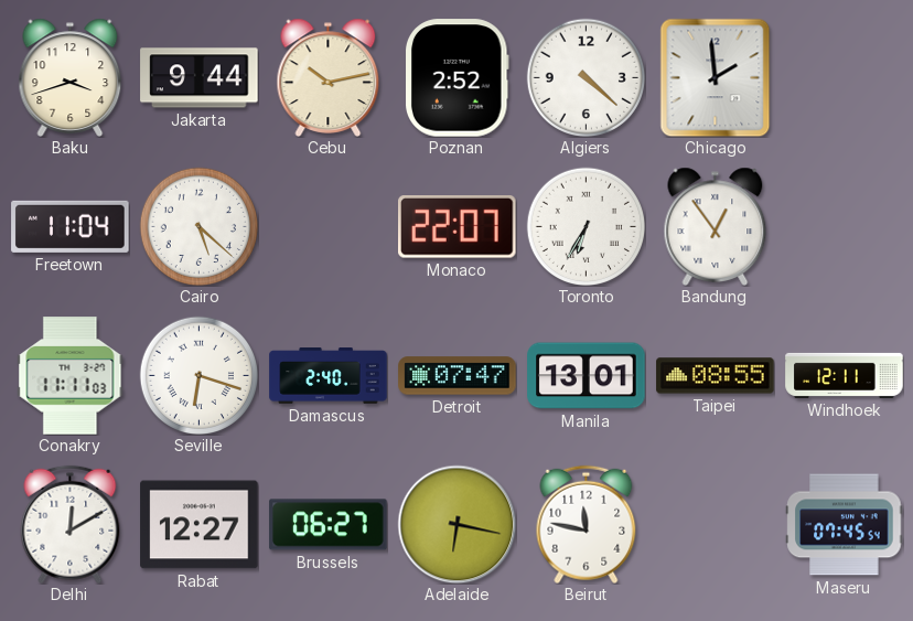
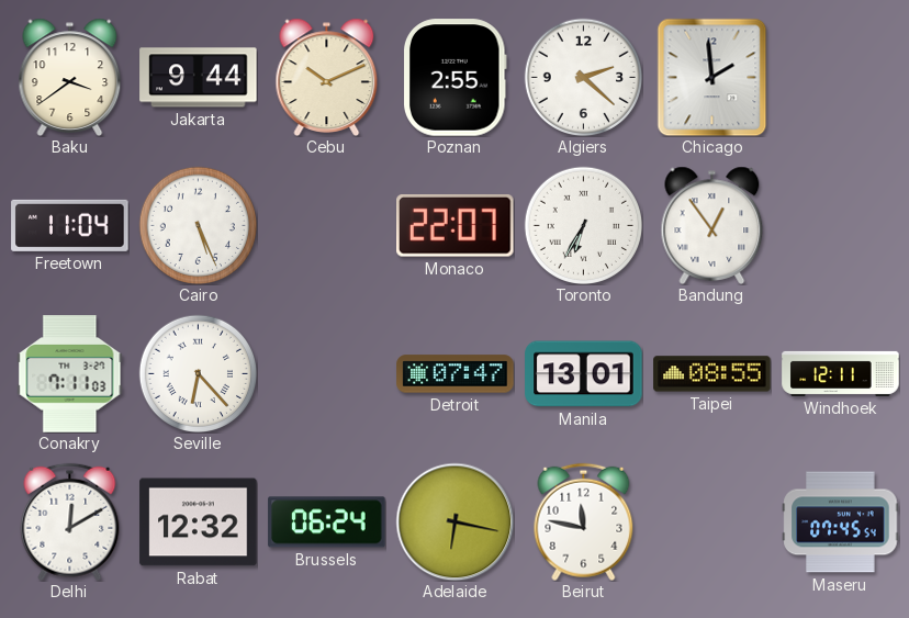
Baku: 3:42 -> 3:39 (70, 77)
Cebu: 10:13 -> 10:11 (327, 77)
Poznan: 2:52 -> 2:55 (456, 78)
Algiers: 4:22 -> 2:22 (583, 77)
Cairo: 5:22 -> 5:26 (198, 225)
Conakry: 11:11 -> 7:11 (70, 374)
Seville: 6:18 -> 6:23 (198, 373)
Damascus: 2:40 -> none (329, 376)
Rabat: 12:27 -> 12:32 (199, 523)
Brussels: 06:27 -> 06:24 (327, 523)
